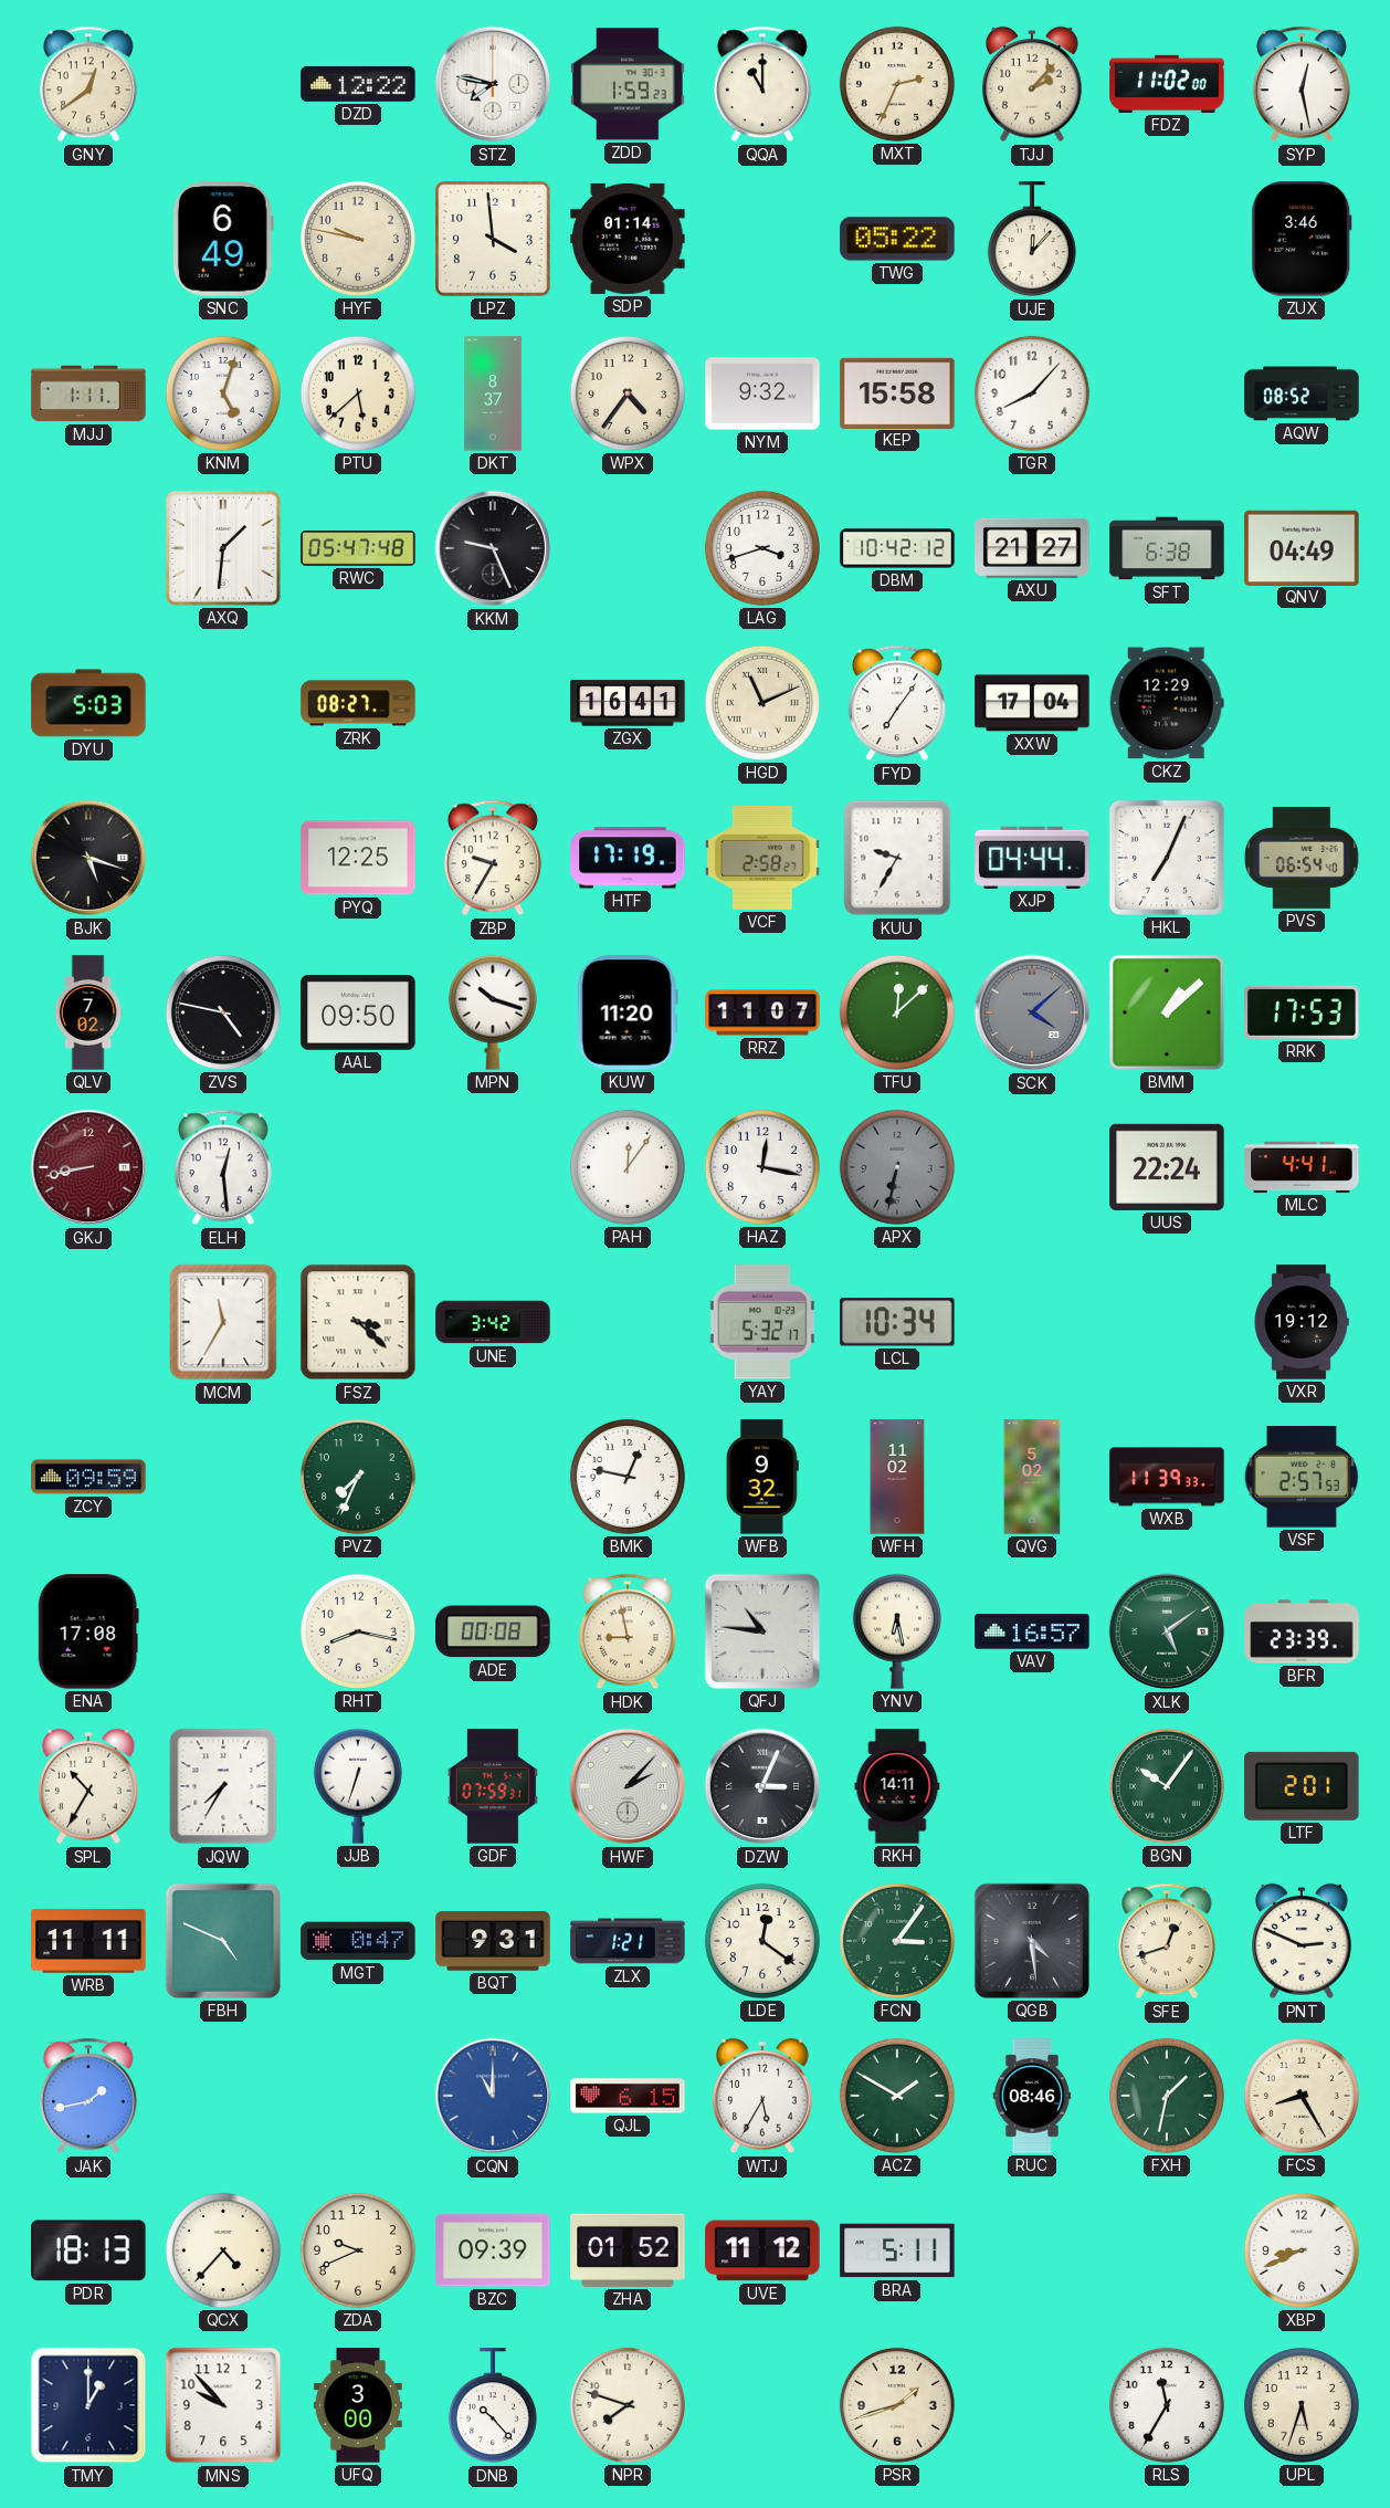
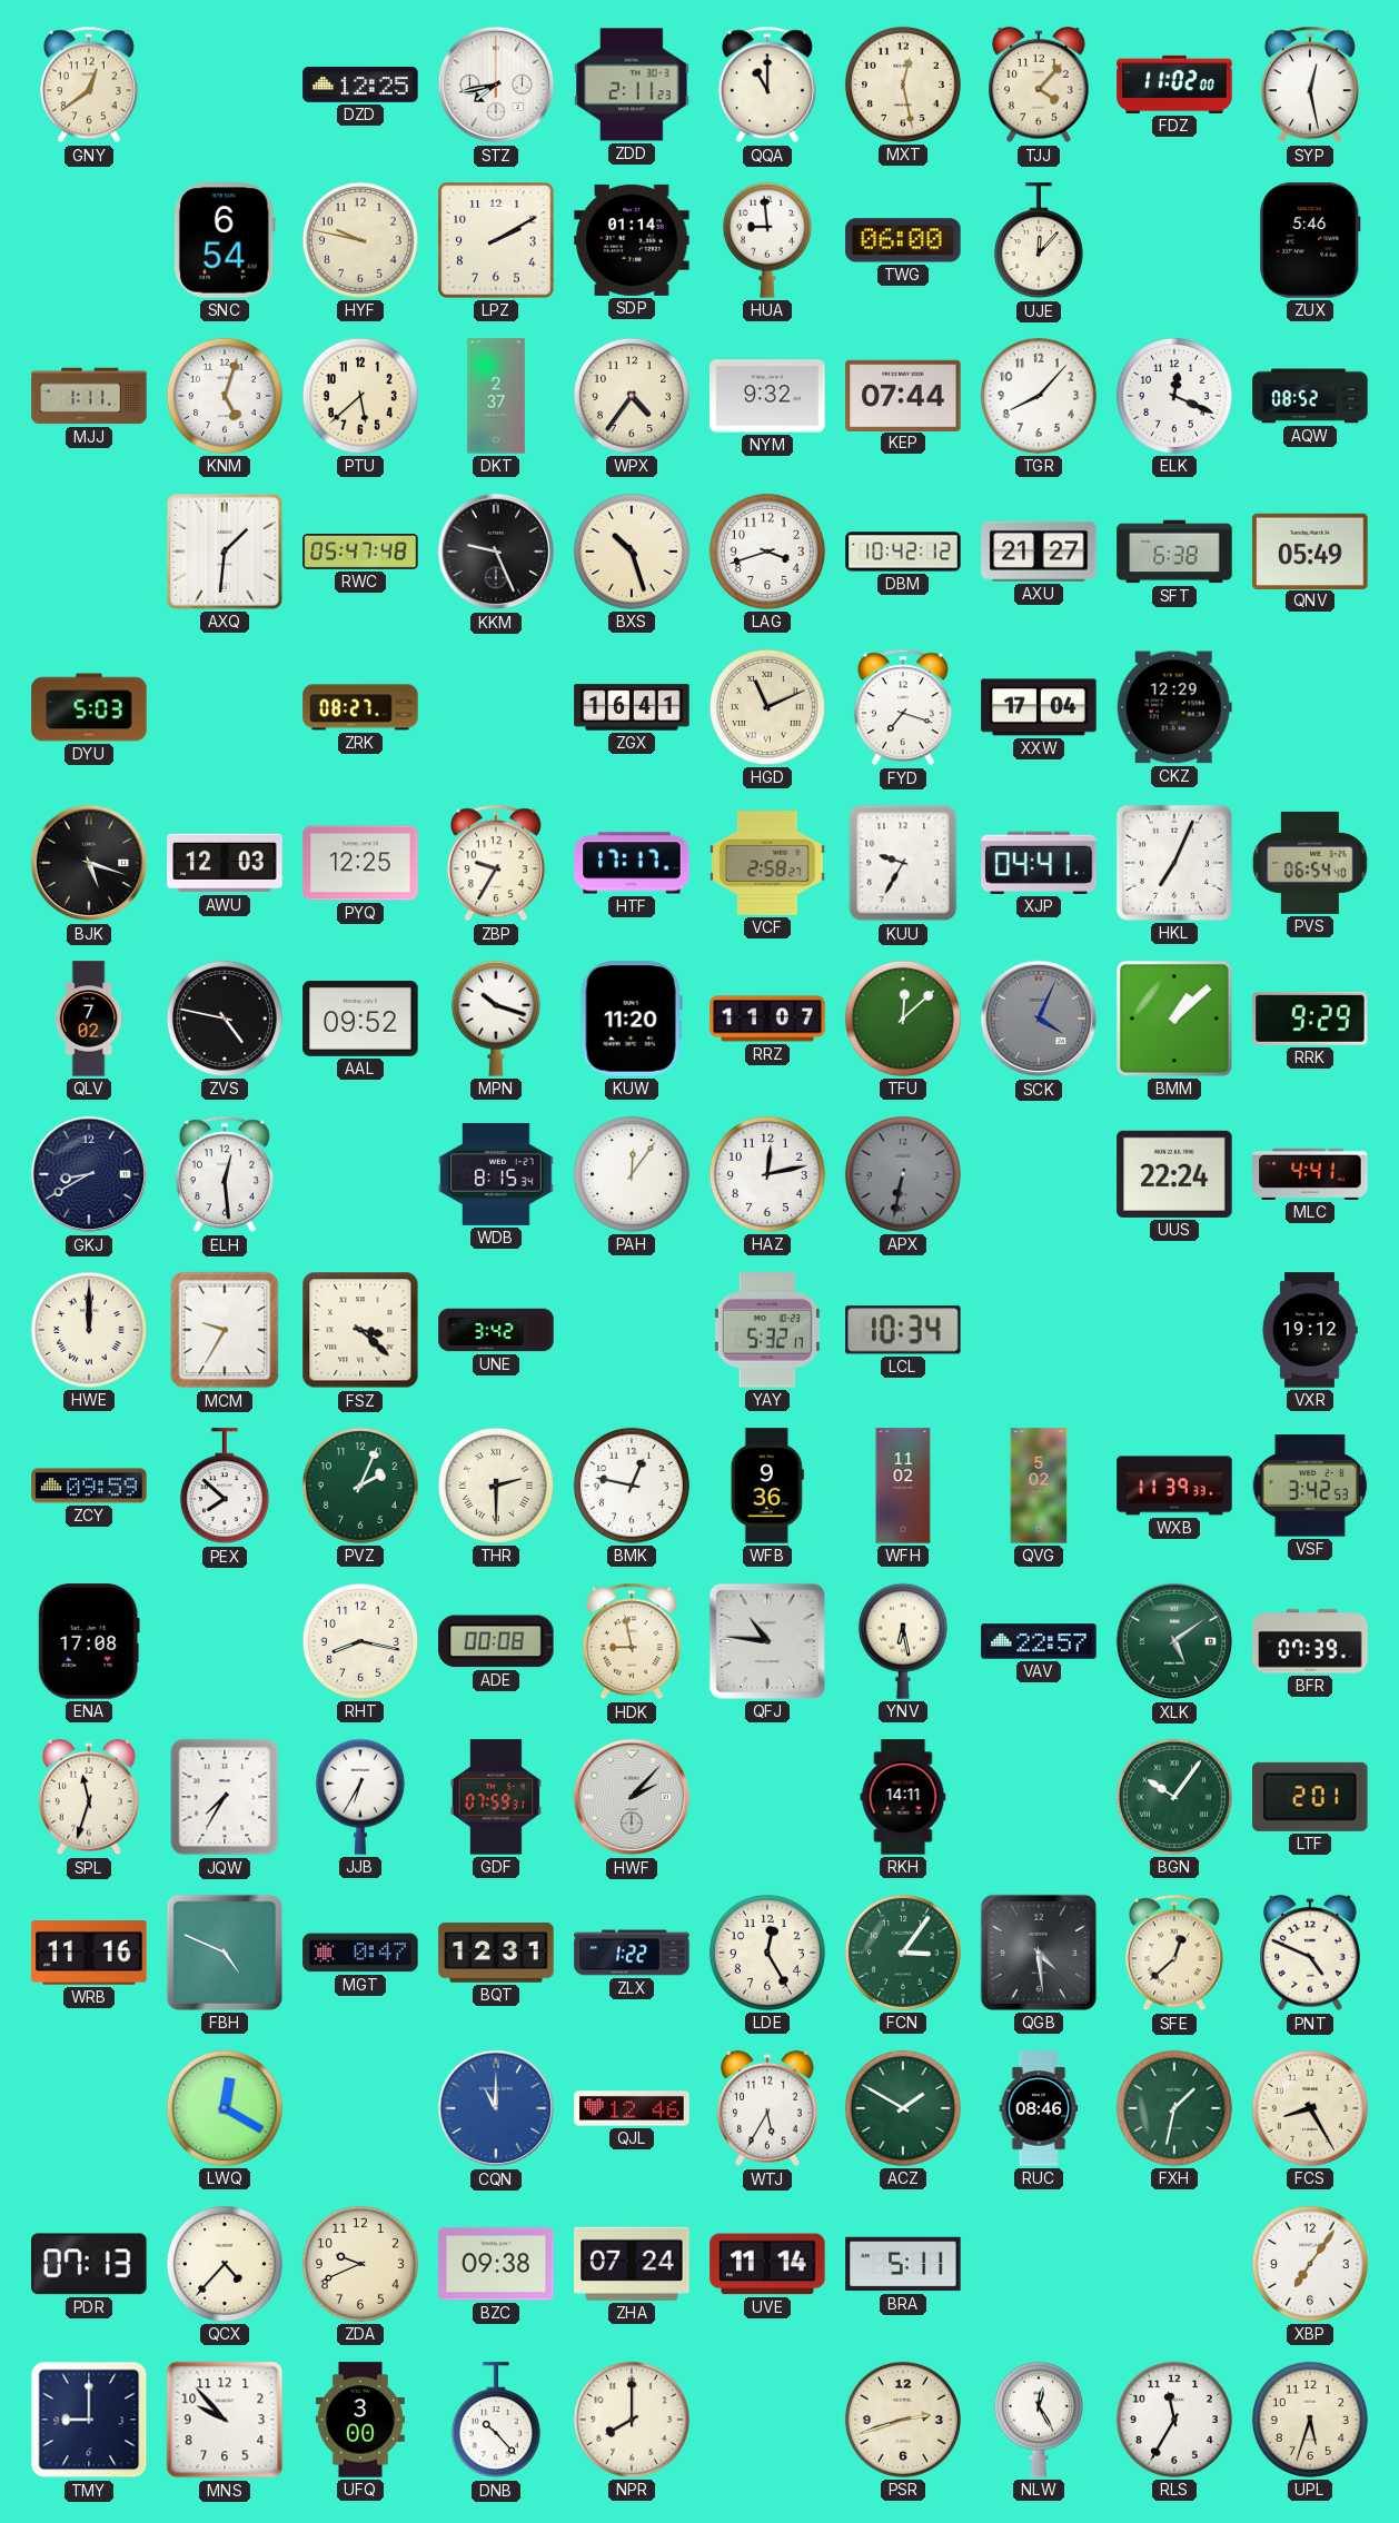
DZD: 12:22 -> 12:25 (360, 85)
STZ: 7:47 -> 7:43 (496, 85)
ZDD: 1:59 -> 2:11 (632, 85)
MXT: 2:34 -> 12:28 (903, 85)
TJJ: 2:07 -> 4:07 (1040, 85)
SNC: 6:49 -> 6:54 (225, 240)
LPZ: 3:59 -> 2:10 (496, 240)
HUA: none -> 8:59 (767, 240)
TWG: 05:22 -> 06:00 (903, 240)
ZUX: 3:46 -> 5:46 (1310, 240)
DKT: 8:37 -> 2:37 (497, 396)
KEP: 15:58 -> 07:44 (903, 395)
ELK: none -> 12:19 (1174, 396)
BXS: none -> 10:27 (632, 552)
QNV: 04:49 -> 05:49 (1310, 550)
FYD: 7:06 -> 7:18 (903, 707)
AWU: none -> 12:03 (225, 863)
HTF: 17:19 -> 17:17 (632, 863)
XJP: 04:44 -> 04:41 (1039, 863)
AAL: 09:50 -> 09:52 (360, 1019)
SCK: 4:08 -> 4:04 (1039, 1019)
RRK: 17:53 -> 9:29 (1310, 1019)
GKJ: 8:43 -> 8:40 (89, 1174)
GKJ dial: burgundy -> navy (89, 1174)
WDB: none -> 8:15 (496, 1174)
HAZ: 12:17 -> 12:13 (767, 1174)
HWE: none -> 12:00 (89, 1330)
MCM: 11:35 -> 9:35 (225, 1330)
PEX: none -> 7:52 (225, 1487)
PVZ: 7:34 -> 2:04 (360, 1486)
THR: none -> 2:30 (496, 1486)
WFB: 9:32 -> 9:36 (767, 1486)
VSF: 2:57 -> 3:42 (1310, 1486)
VAV: 16:57 -> 22:57 (1039, 1641)
BFR: 23:39 -> 07:39 (1310, 1641)
SPL: 10:35 -> 11:33 (90, 1797)
JJB: 6:33 -> 6:35 (360, 1797)
DZW: 3:04 -> none (762, 1786)
WRB: 11:11 -> 11:16 (89, 1954)
BQT: 9:31 -> 12:31 (496, 1953)
ZLX: 1:21 -> 1:22 (632, 1953)
LDE: 12:21 -> 12:25 (767, 1953)
SFE: 12:42 -> 12:38 (1174, 1953)
PNT: 2:49 -> 4:49 (1311, 1953)
JAK: 1:43 -> none (88, 2096)
LWQ: none -> 12:20 (225, 2108)
QJL: 6:15 -> 12:46 (632, 2108)
PDR: 18:13 -> 07:13 (89, 2264)
BZC: 09:39 -> 09:38 (496, 2264)
ZHA: 01:52 -> 07:24 (632, 2264)
UVE: 11:12 -> 11:14 (767, 2264)
XBP: 8:41 -> 7:06 (1310, 2264)
TMY: 1:00 -> 9:00 (89, 2420)
NPR: 7:48 -> 8:00 (632, 2420)
PSR: 1:42 -> 2:42 (903, 2420)
NLW: none -> 12:25 (1039, 2420)
